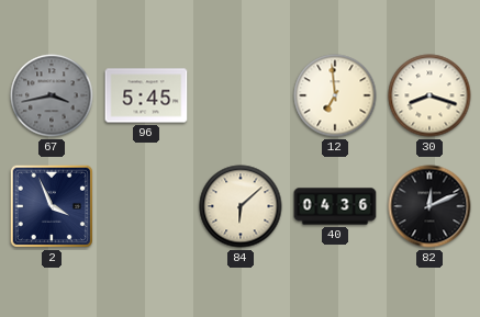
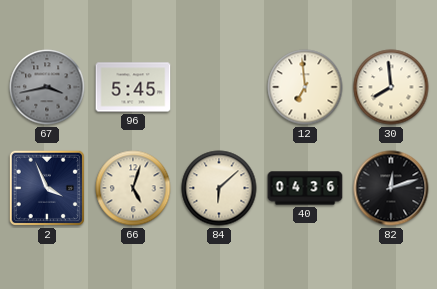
30: 8:18 -> 7:59 (391, 87)
66: none -> 5:03 (133, 188)
82: 12:11 -> 12:12 (391, 188)
